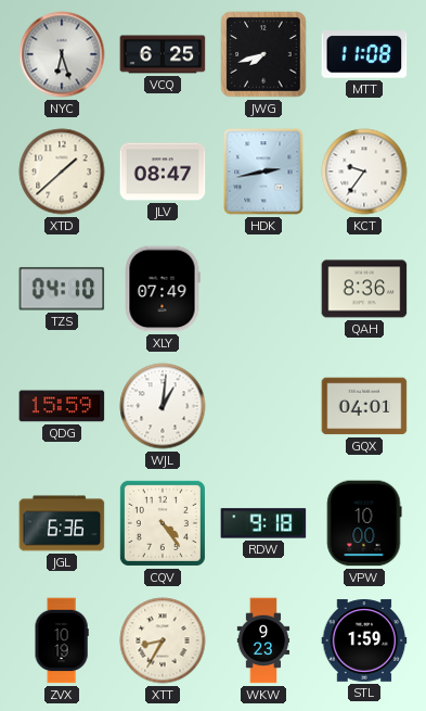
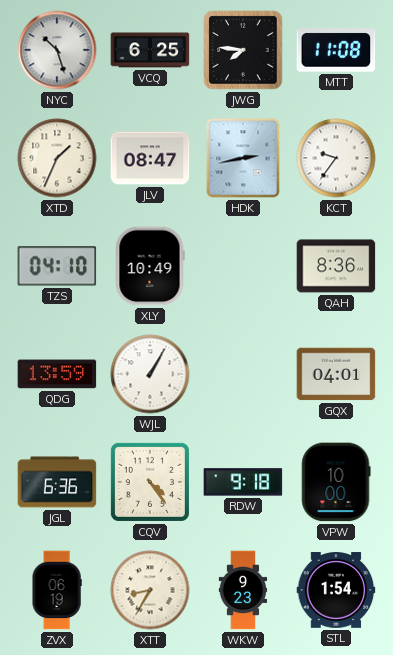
NYC: 6:27 -> 10:27 (57, 50)
JWG: 7:42 -> 7:46 (243, 50)
XTD: 1:38 -> 1:34 (57, 158)
XLY: 07:49 -> 10:49 (150, 266)
QDG: 15:59 -> 13:59 (57, 374)
WJL: 1:01 -> 1:05 (150, 374)
ZVX: 10:19 -> 06:19 (57, 590)
STL: 1:59 -> 1:54 (336, 590)
